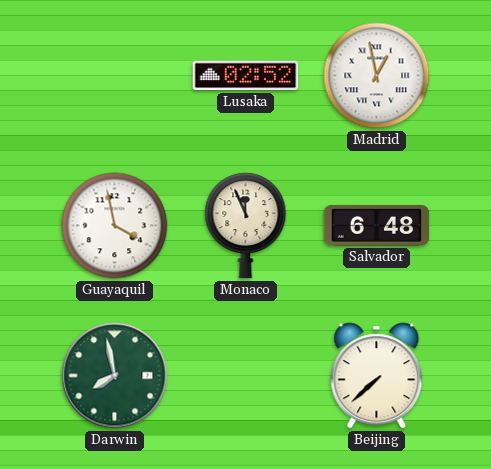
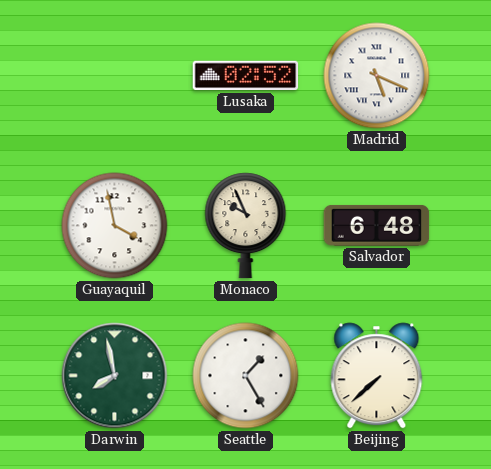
Madrid: 12:58 -> 5:19 (377, 76)
Monaco: 11:56 -> 9:56 (246, 226)
Seattle: none -> 1:25 (246, 376)
